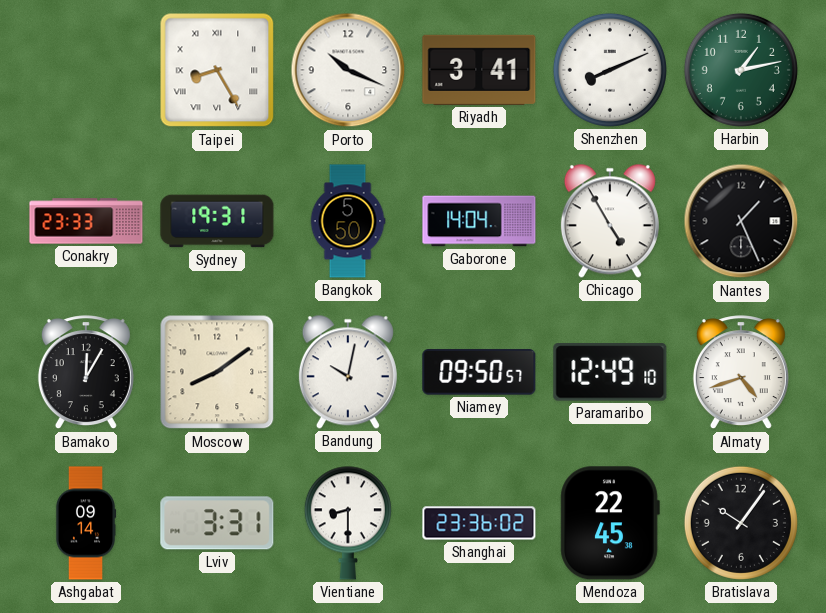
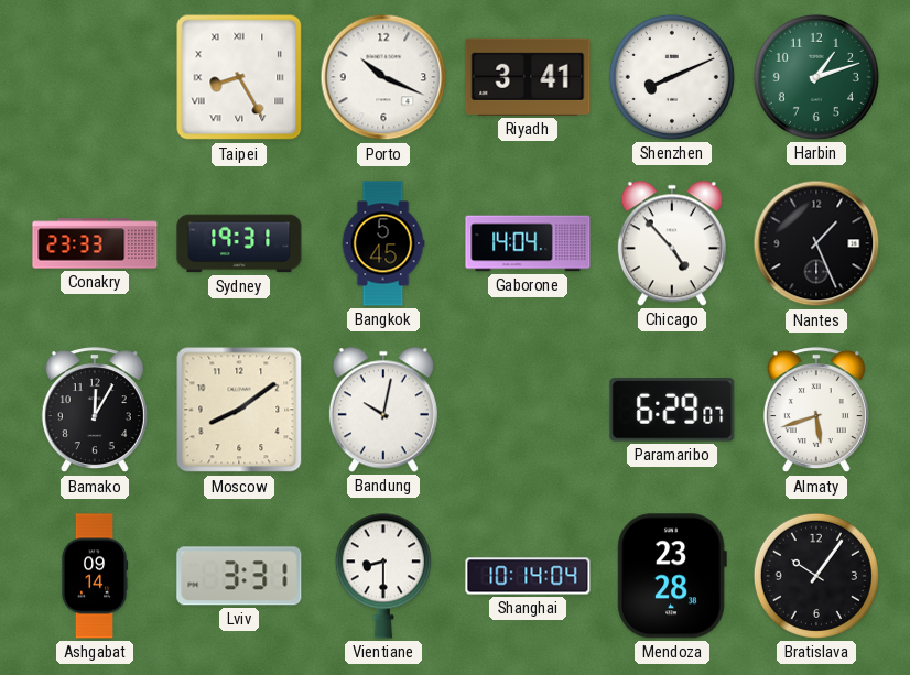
Harbin: 1:13 -> 1:12 (816, 77)
Bangkok: 5:50 -> 5:45 (383, 243)
Chicago: 4:55 -> 4:53 (672, 243)
Niamey: 09:50 -> none (479, 372)
Paramaribo: 12:49 -> 6:29 (672, 410)
Almaty: 4:42 -> 5:42 (816, 411)
Shanghai: 23:36 -> 10:14 (528, 576)
Mendoza: 22:45 -> 23:28 (672, 576)
